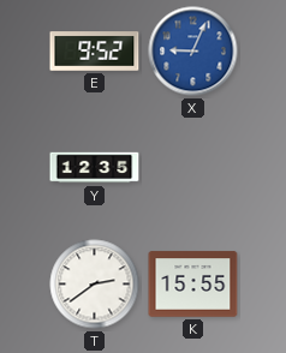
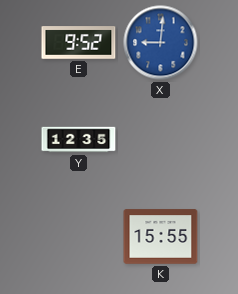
X: 9:04 -> 9:01 (161, 43)
T: 2:39 -> none (95, 285)
